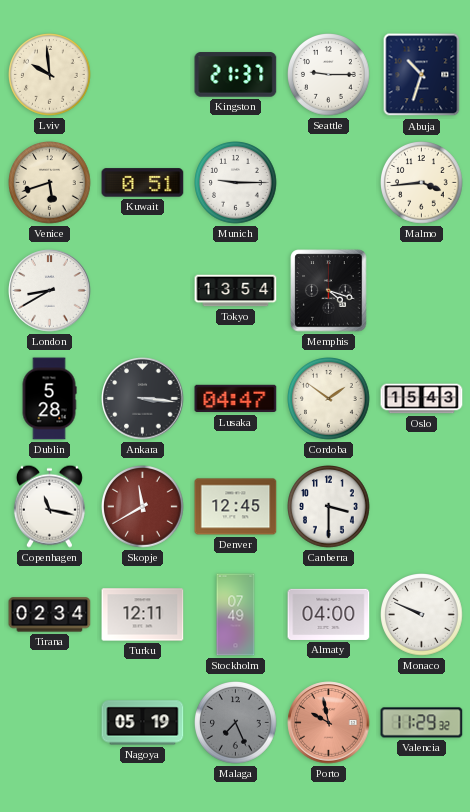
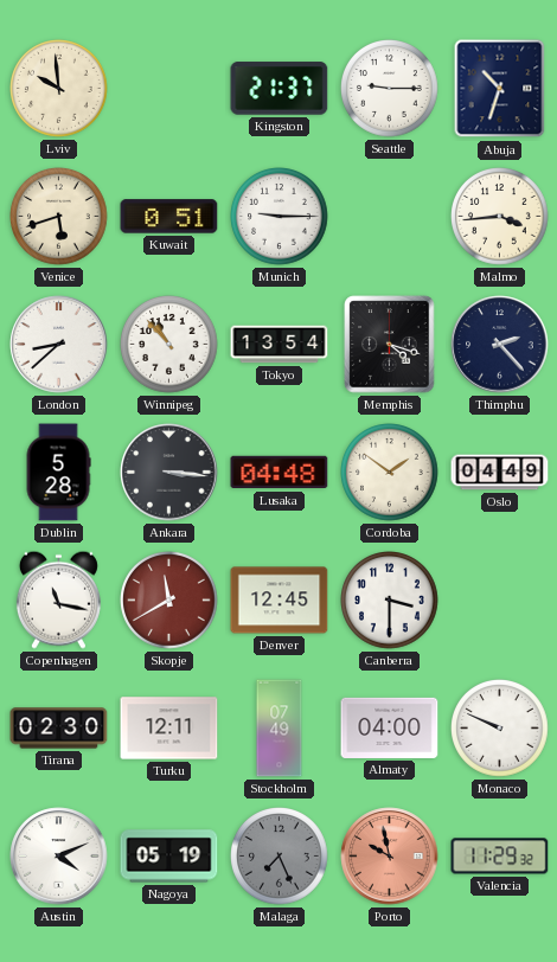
London: 8:40 -> 8:38 (59, 345)
Winnipeg: none -> 10:53 (169, 345)
Thimphu: none -> 2:23 (500, 345)
Lusaka: 04:47 -> 04:48 (280, 473)
Oslo: 15:43 -> 04:49 (500, 473)
Tirana: 02:34 -> 02:30 (59, 729)
Austin: none -> 4:11 (59, 857)
